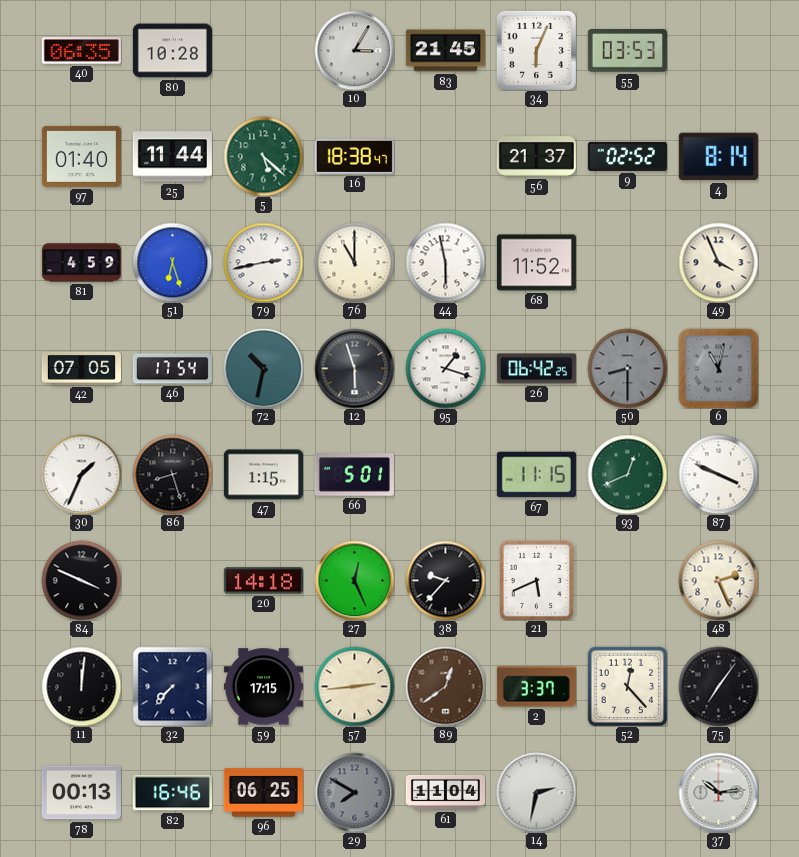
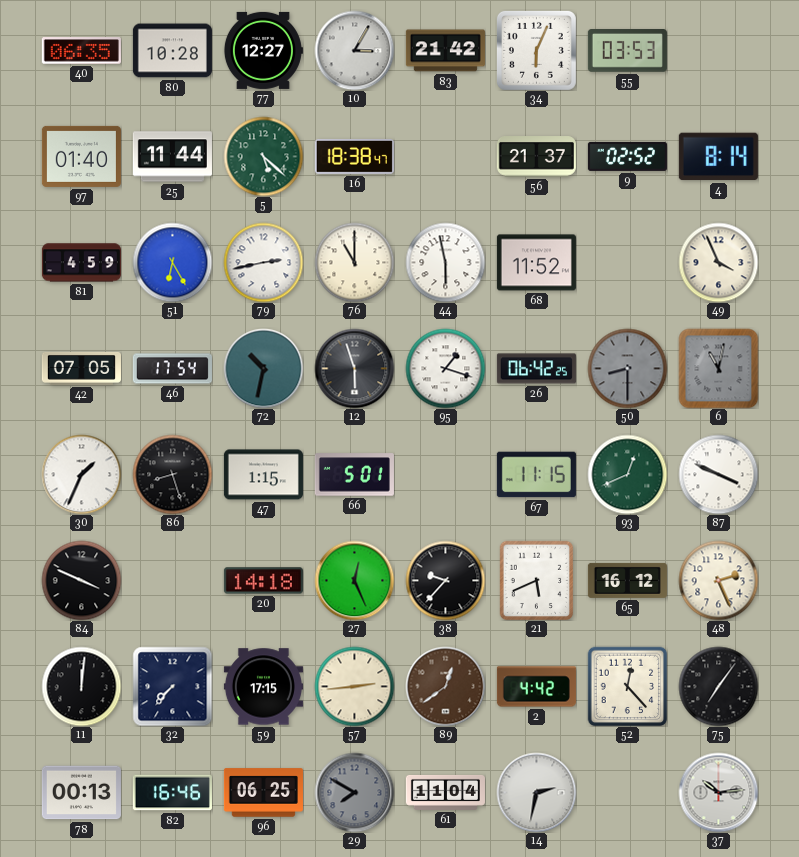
77: none -> 12:27 (263, 50)
83: 21:45 -> 21:42 (445, 51)
51: 6:27 -> 6:25 (172, 262)
65: none -> 16:12 (627, 580)
2: 3:37 -> 4:42 (536, 687)
